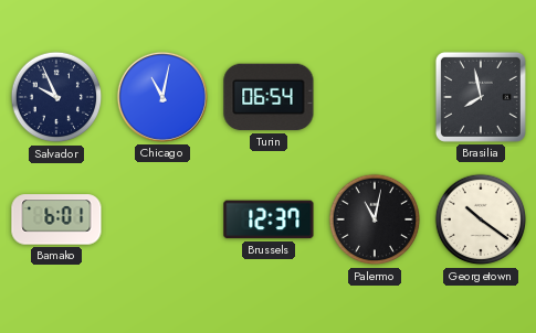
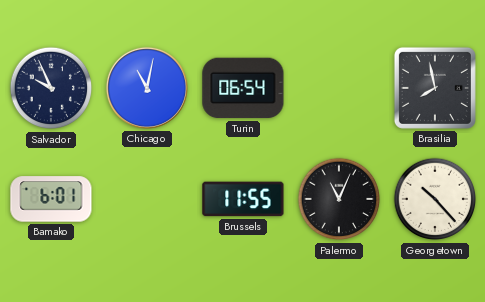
Brussels: 12:37 -> 11:55 (243, 199)
Palermo: 11:02 -> 11:04 (339, 199)
Georgetown: 10:21 -> 10:23 (435, 199)
